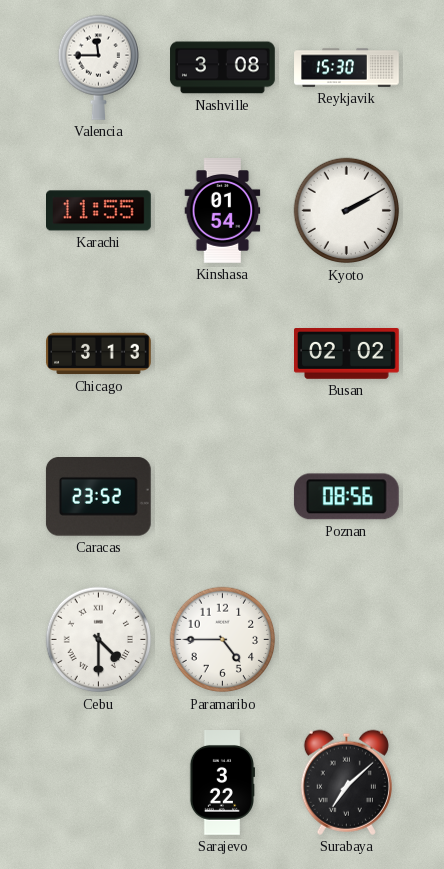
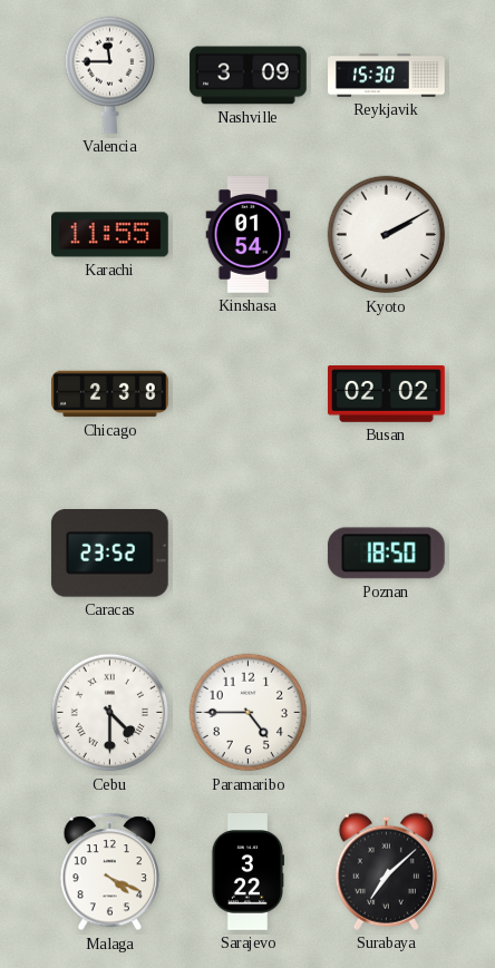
Nashville: 3:08 -> 3:09 (249, 76)
Chicago: 3:13 -> 2:38 (110, 394)
Poznan: 08:56 -> 18:50 (386, 554)
Malaga: none -> 4:19 (110, 872)
